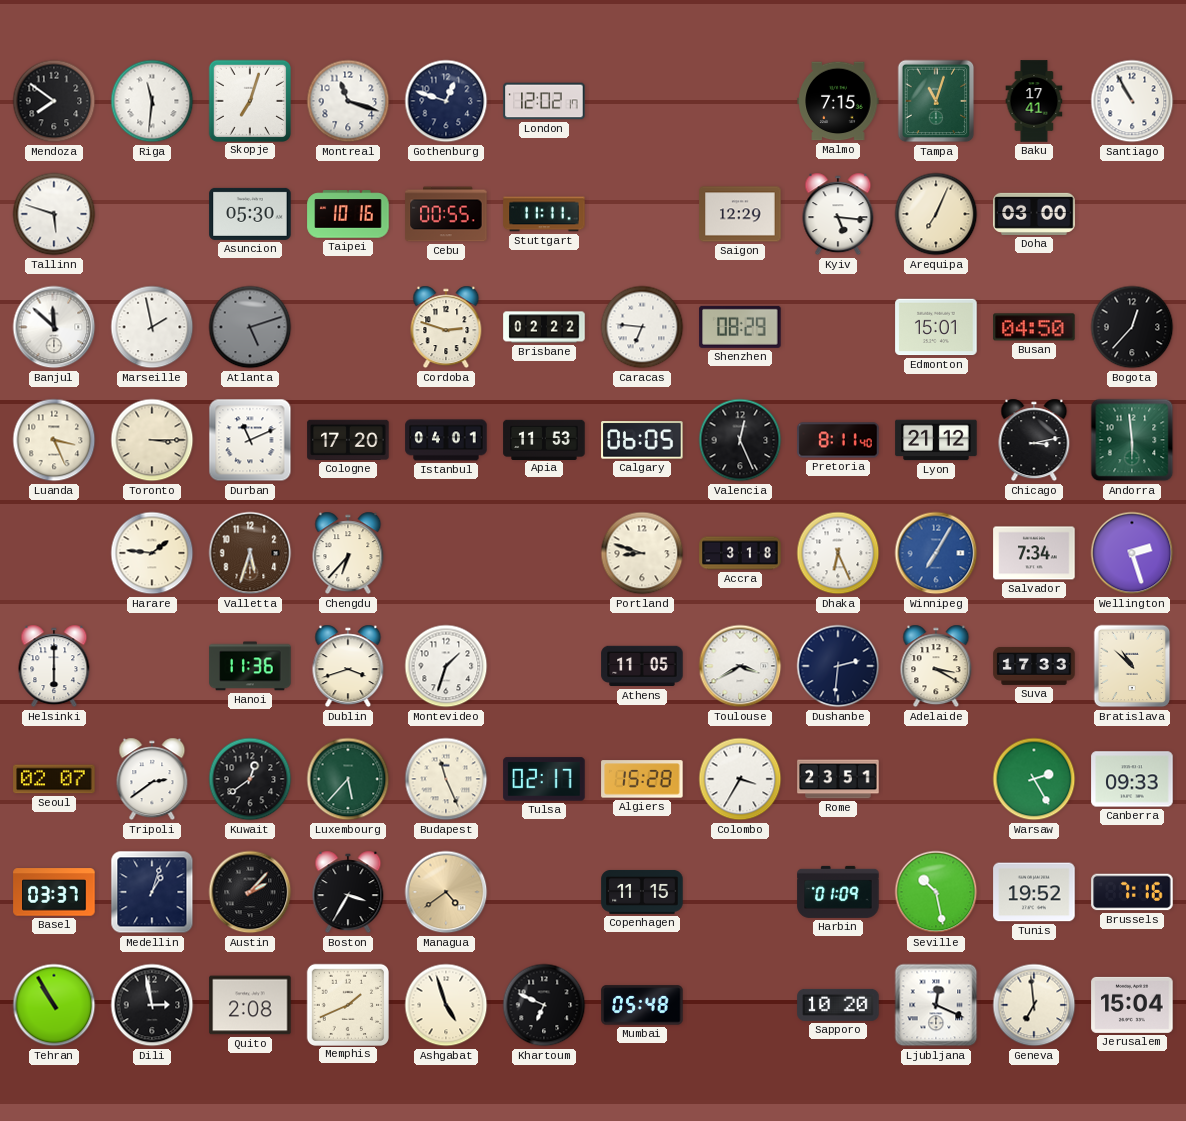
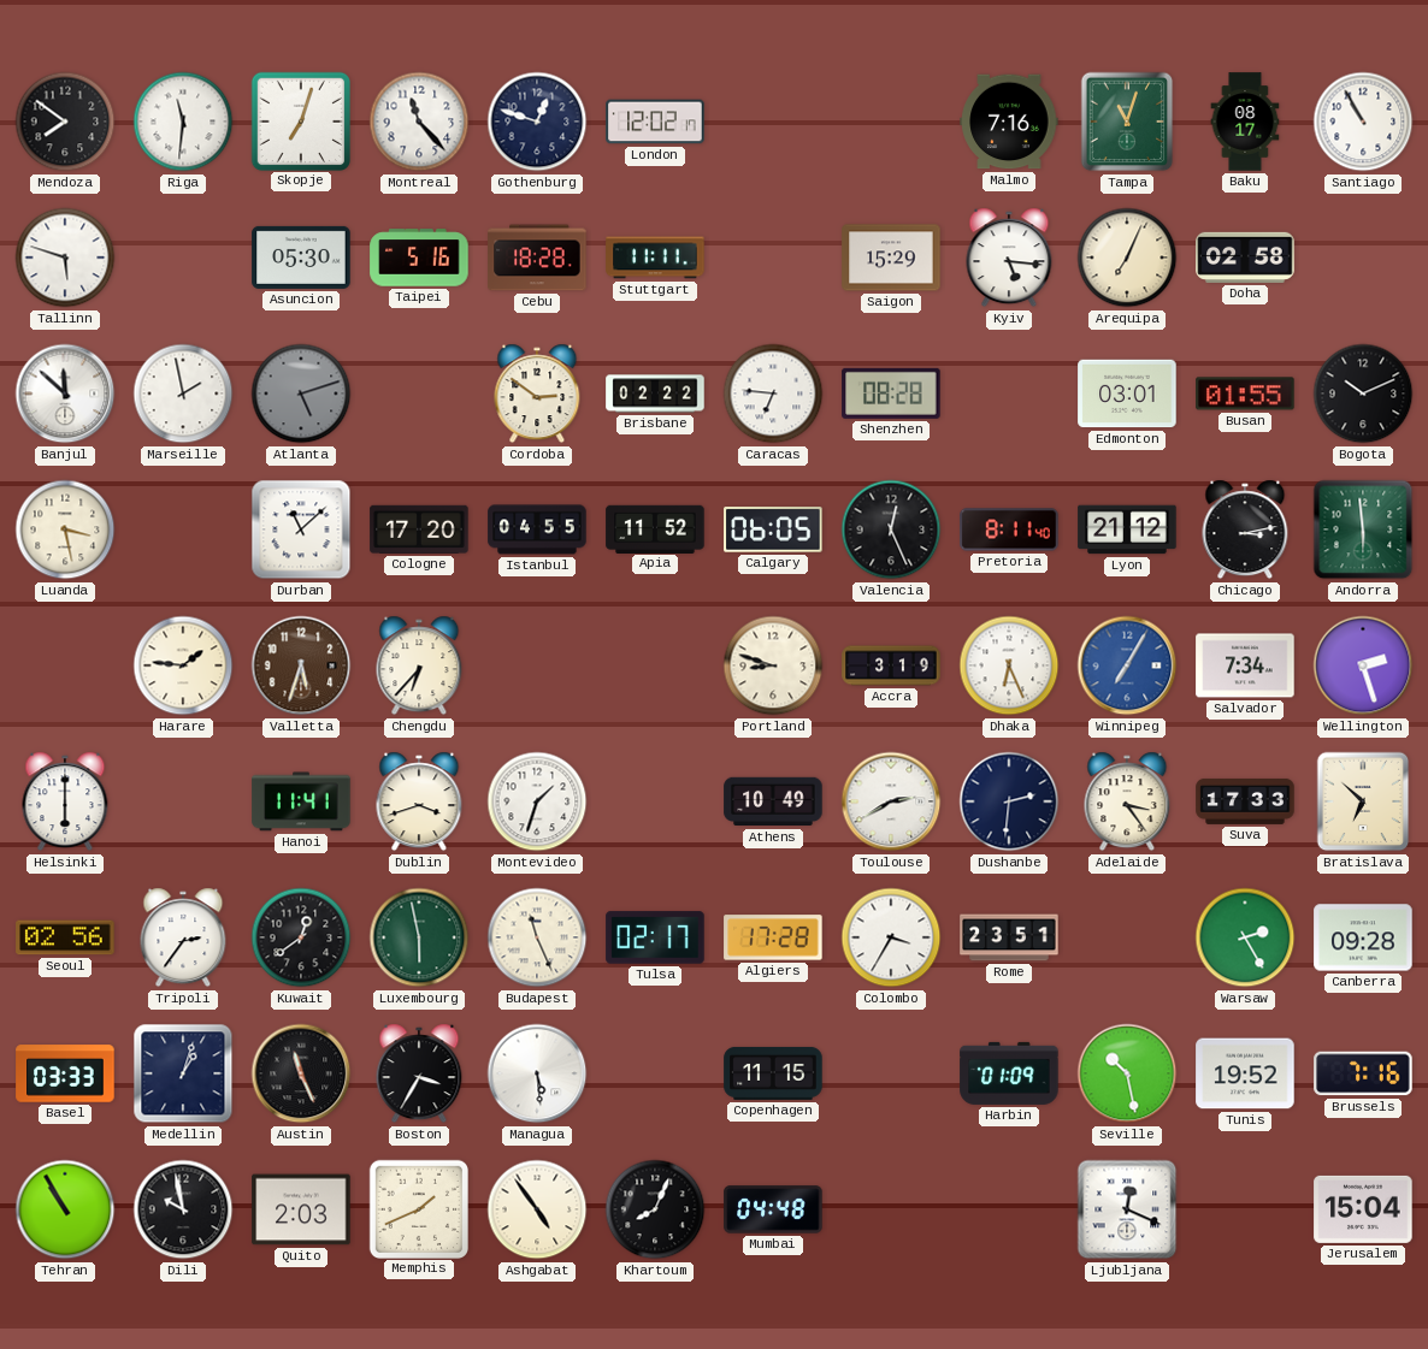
Montreal: 11:18 -> 11:23 (419, 122)
Malmo: 7:15 -> 7:16 (1009, 122)
Baku: 17:41 -> 08:17 (1245, 122)
Taipei: 10:16 -> 5:16 (419, 258)
Cebu: 00:55 -> 18:28 (537, 258)
Saigon: 12:29 -> 15:29 (891, 258)
Doha: 03:00 -> 02:58 (1245, 258)
Cordoba: 2:48 -> 2:51 (537, 394)
Shenzhen: 08:29 -> 08:28 (891, 394)
Edmonton: 15:01 -> 03:01 (1127, 394)
Busan: 04:50 -> 01:55 (1245, 394)
Bogota: 12:37 -> 10:11 (1363, 394)
Luanda: 3:26 -> 3:28 (65, 529)
Toronto: 3:15 -> none (152, 440)
Durban: 11:11 -> 11:08 (301, 529)
Istanbul: 04:01 -> 04:55 (537, 529)
Apia: 11:53 -> 11:52 (655, 528)
Accra: 3:18 -> 3:19 (891, 665)
Hanoi: 11:36 -> 11:41 (301, 801)
Athens: 11:05 -> 10:49 (773, 801)
Toulouse: 3:40 -> 2:40 (891, 801)
Adelaide: 3:20 -> 3:24 (1127, 801)
Bratislava: 10:52 -> 6:52 (1363, 801)
Seoul: 02:07 -> 02:56 (65, 937)
Tripoli: 2:39 -> 2:36 (183, 937)
Luxembourg: 5:37 -> 5:58 (419, 937)
Algiers: 15:28 -> 17:28 (773, 937)
Canberra: 09:33 -> 09:28 (1363, 937)
Basel: 03:37 -> 03:33 (65, 1073)
Austin: 2:07 -> 11:26 (301, 1073)
Managua: 4:39 -> 5:29 (537, 1073)
Managua dial: champagne -> white (537, 1073)
Dili: 2:58 -> 9:58 (183, 1209)
Quito: 2:08 -> 2:03 (301, 1209)
Ashgabat: 4:57 -> 4:54 (537, 1209)
Khartoum: 6:49 -> 8:04 (655, 1209)
Mumbai: 05:48 -> 04:48 (773, 1209)
Sapporo: 10:20 -> none (838, 1005)
Geneva: 6:59 -> none (1034, 1005)
